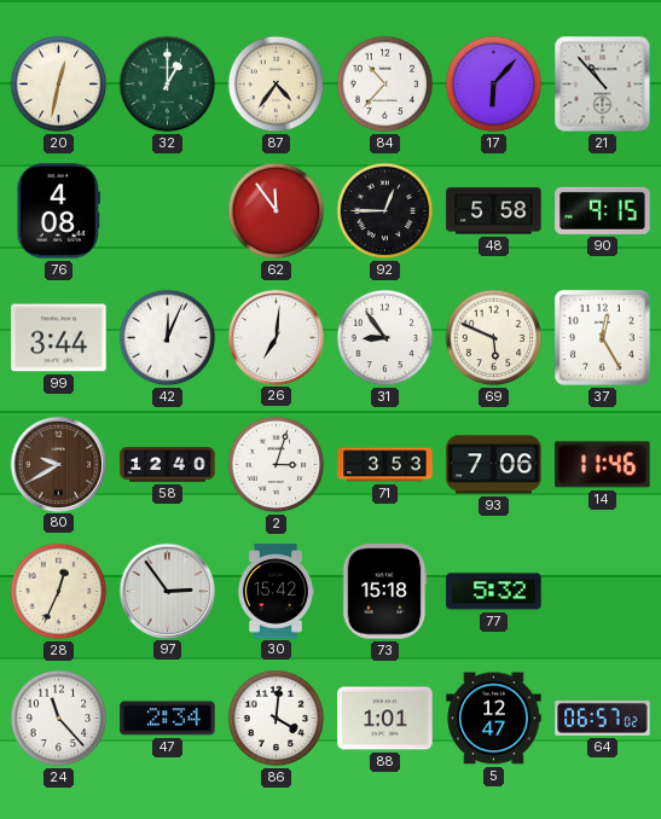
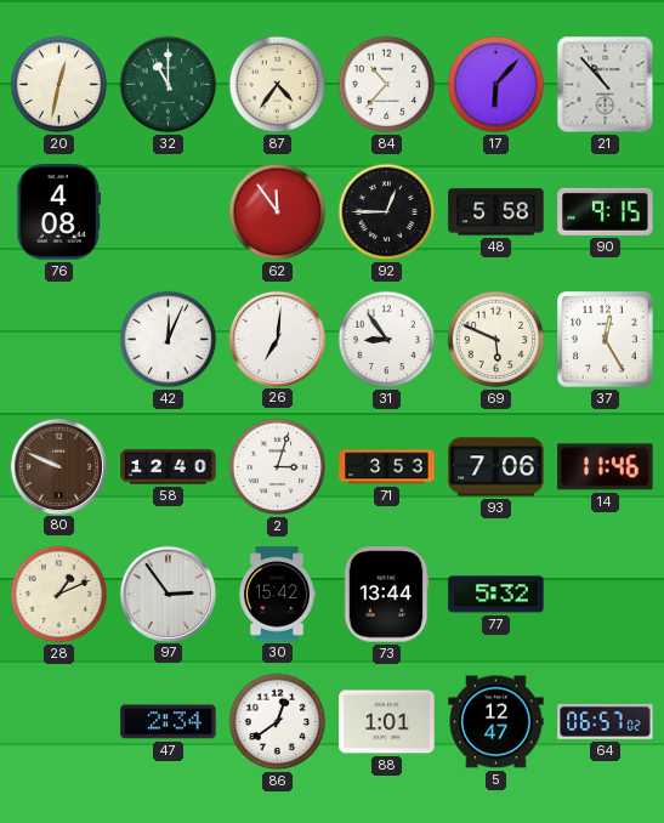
32: 1:00 -> 11:00 (169, 85)
99: 3:44 -> none (59, 338)
80: 9:40 -> 9:49 (58, 466)
28: 12:34 -> 1:11 (59, 595)
73: 15:18 -> 13:44 (386, 595)
24: 11:23 -> none (59, 719)
86: 4:01 -> 12:39 (278, 722)
